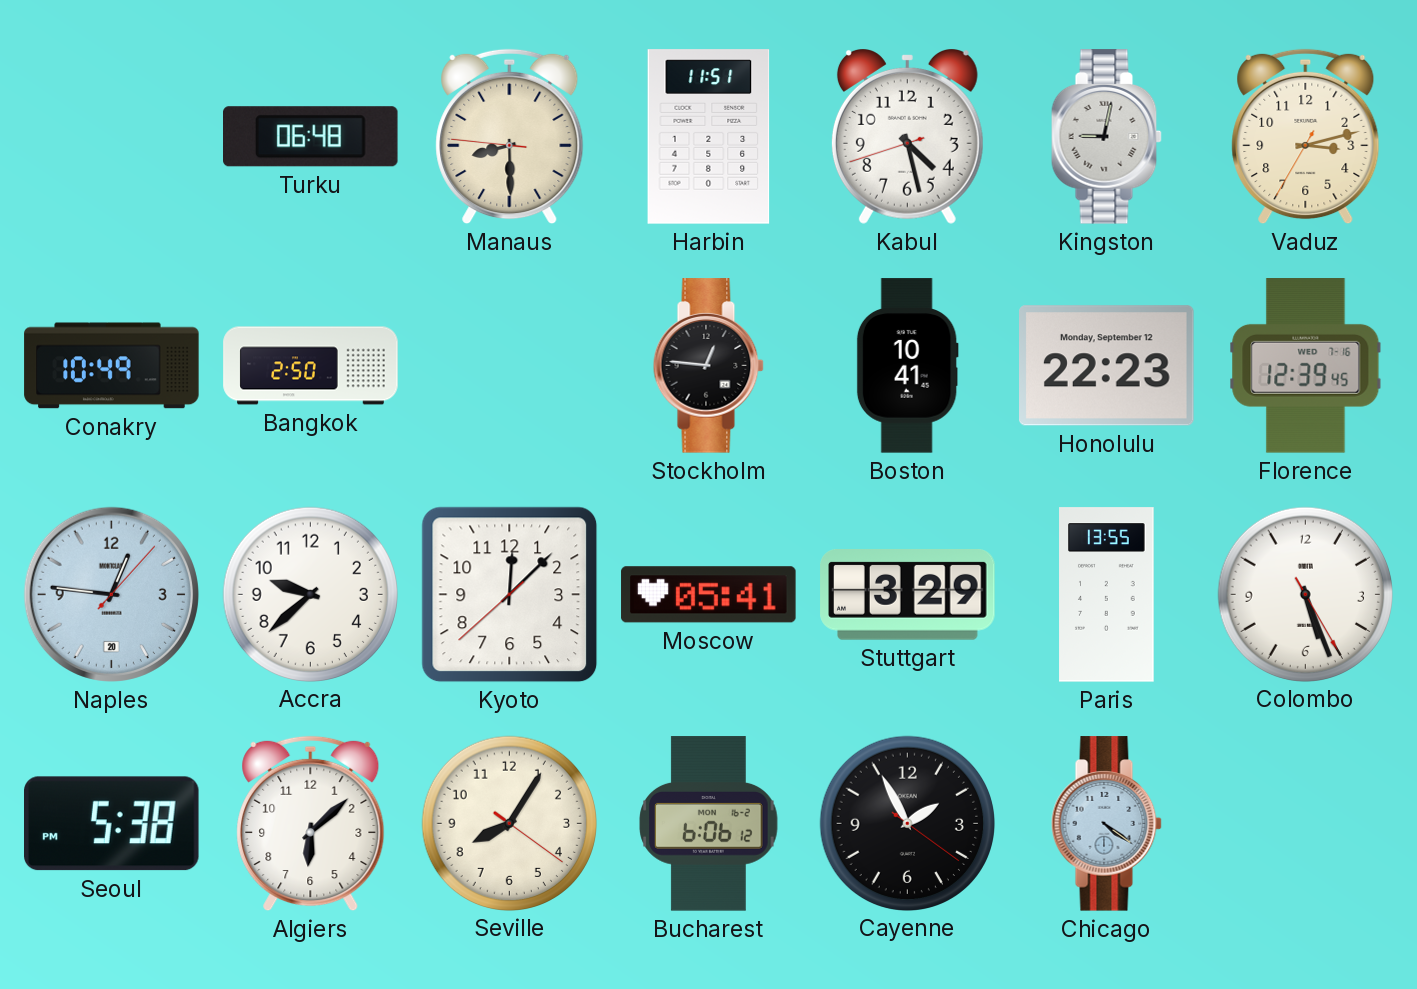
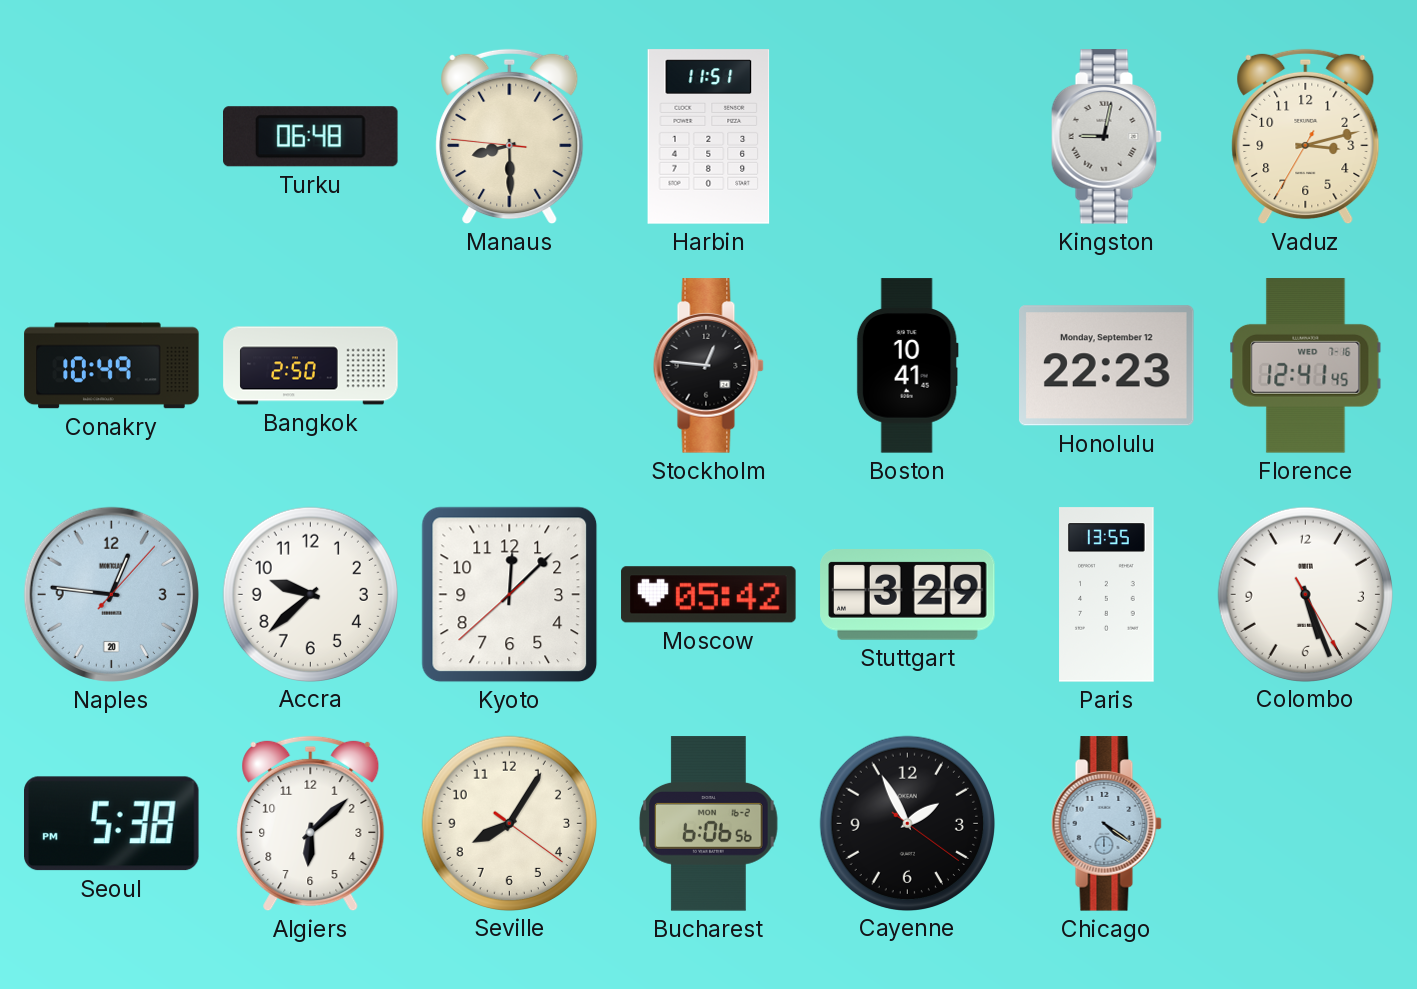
Kabul: 4:27 -> none (907, 136)
Florence: 12:39 -> 12:41 (1306, 366)
Moscow: 05:41 -> 05:42 (709, 595)
Bucharest: 6:06:12 -> 6:06:56 (709, 824)
